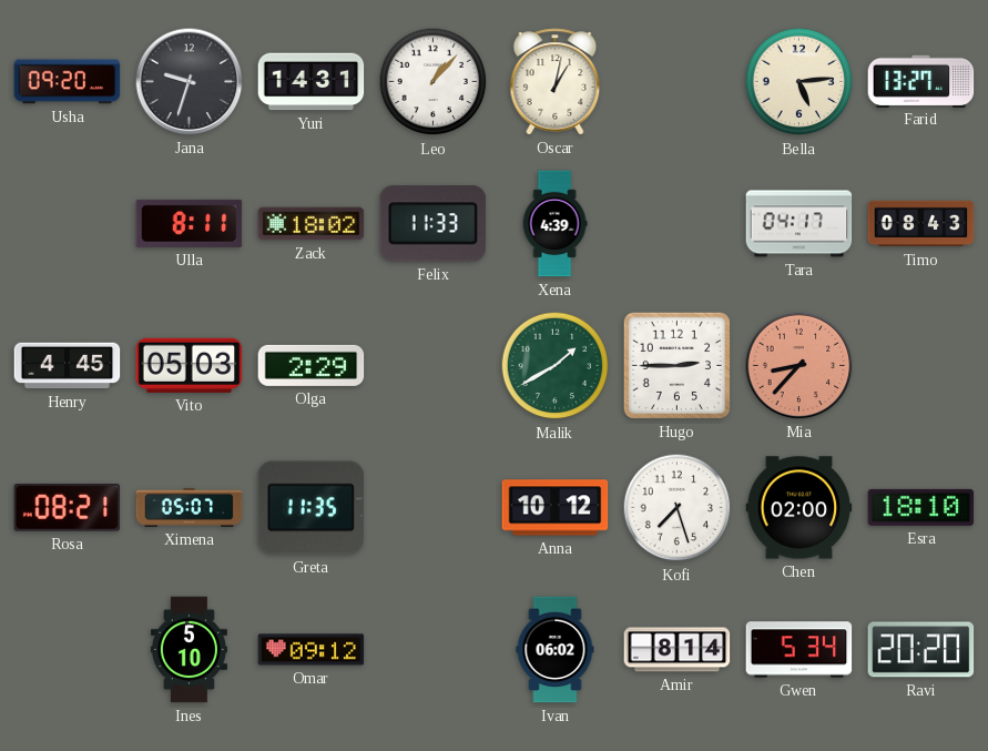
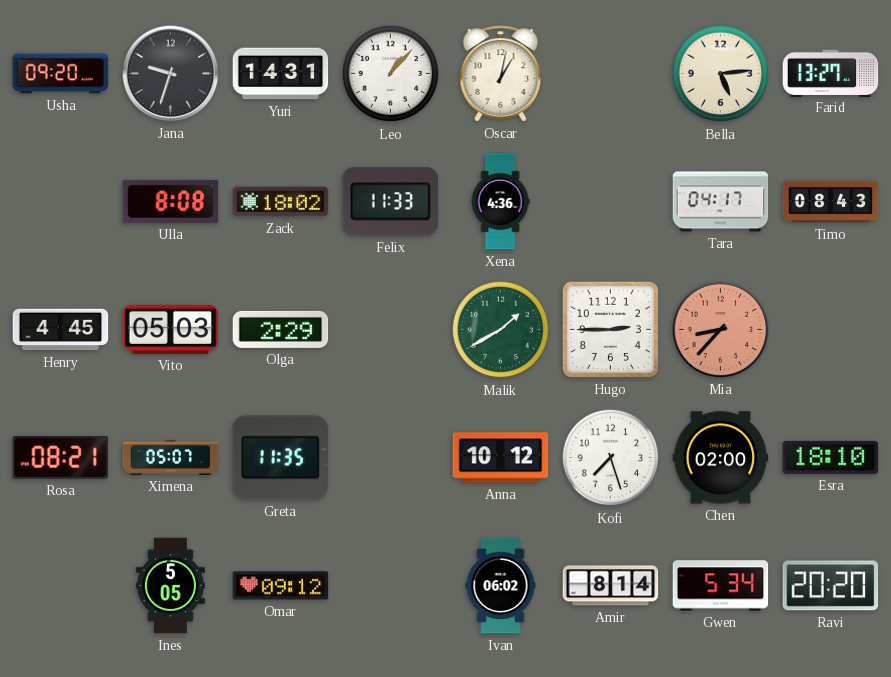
Ulla: 8:11 -> 8:08 (171, 201)
Xena: 4:39 -> 4:36 (500, 202)
Ines: 5:10 -> 5:05 (170, 586)
